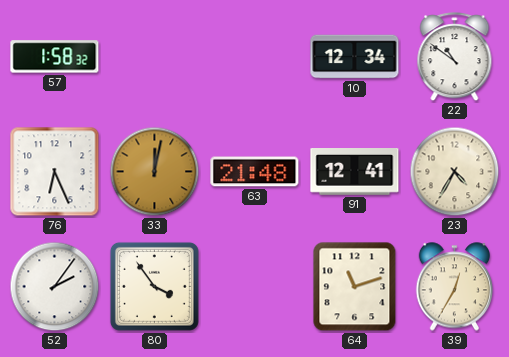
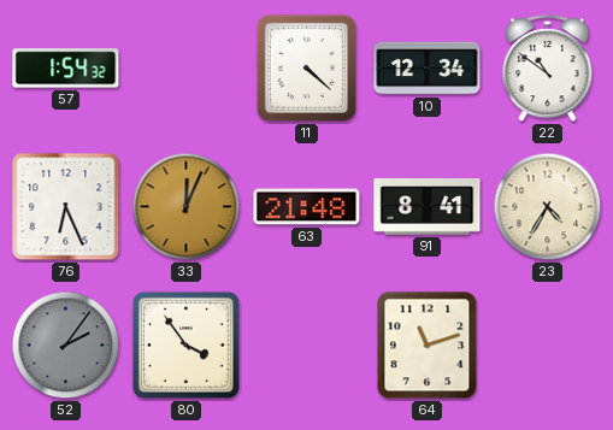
57: 1:58 -> 1:54 (66, 69)
11: none -> 4:22 (307, 69)
33: 12:02 -> 12:04 (187, 207)
91: 12:41 -> 8:41 (428, 207)
52 dial: white -> grey (66, 346)
39: 12:35 -> none (455, 287)
